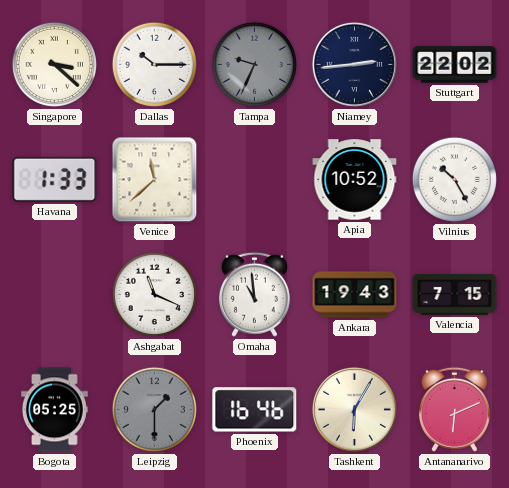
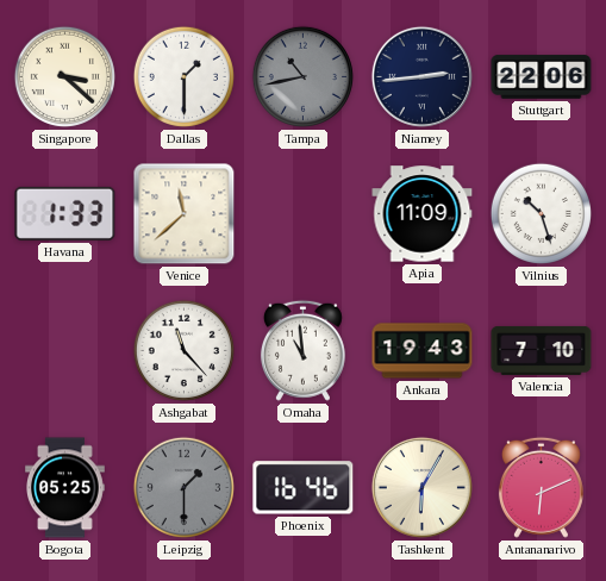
Dallas: 10:15 -> 1:30 (183, 76)
Tampa: 9:34 -> 10:43 (302, 76)
Stuttgart: 22:02 -> 22:06 (542, 77)
Apia: 10:52 -> 11:09 (423, 214)
Vilnius: 10:25 -> 10:27 (541, 213)
Ashgabat: 11:19 -> 11:23 (183, 350)
Valencia: 7:15 -> 7:10 (542, 350)
